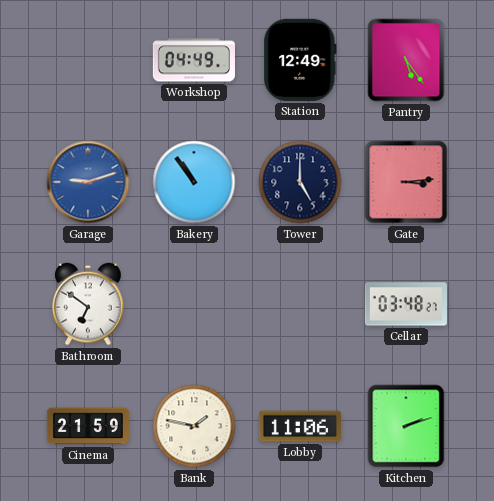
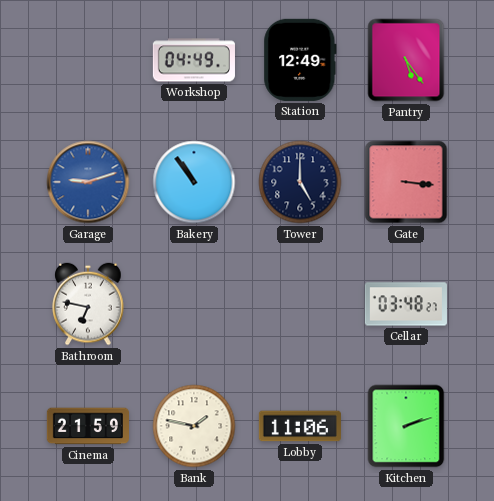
Gate: 3:14 -> 3:16 (406, 182)
Bathroom: 6:51 -> 6:47 (88, 304)
